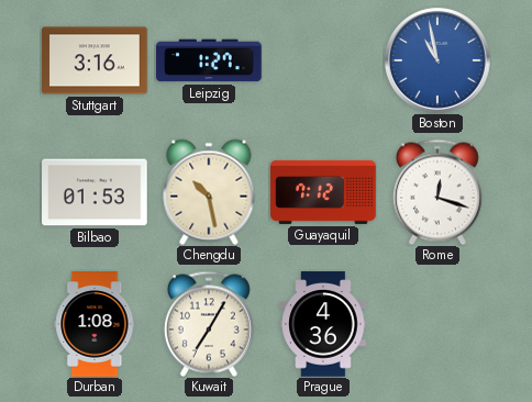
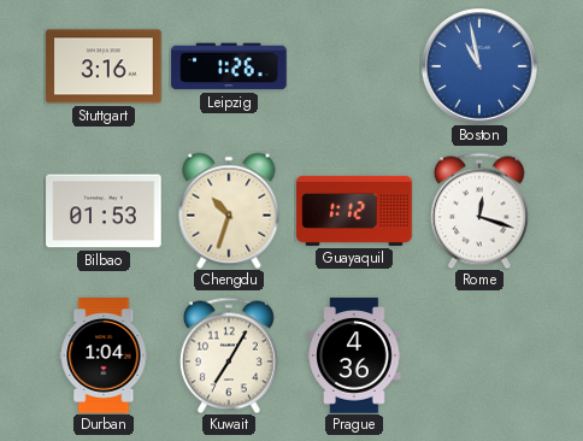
Leipzig: 1:27 -> 1:26 (229, 66)
Chengdu: 10:28 -> 10:33 (229, 211)
Guayaquil: 7:12 -> 1:12 (354, 211)
Durban: 1:08 -> 1:04 (104, 355)
